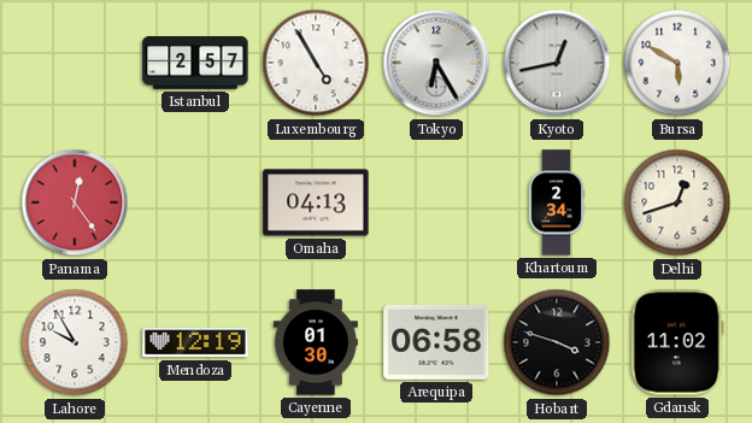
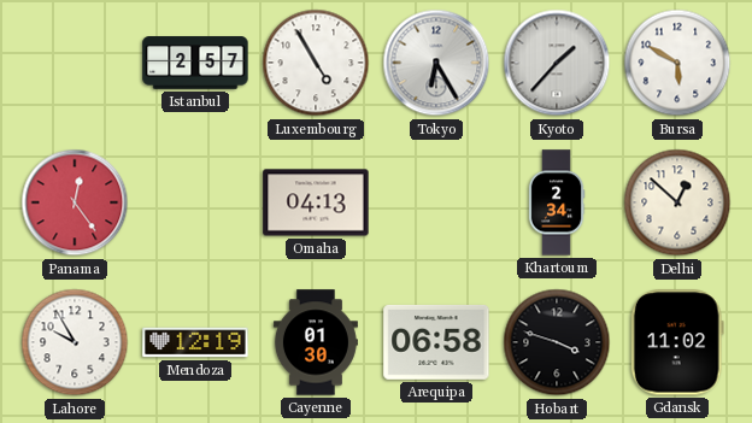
Kyoto: 12:43 -> 1:37 (557, 63)
Delhi: 12:42 -> 12:52 (677, 202)
